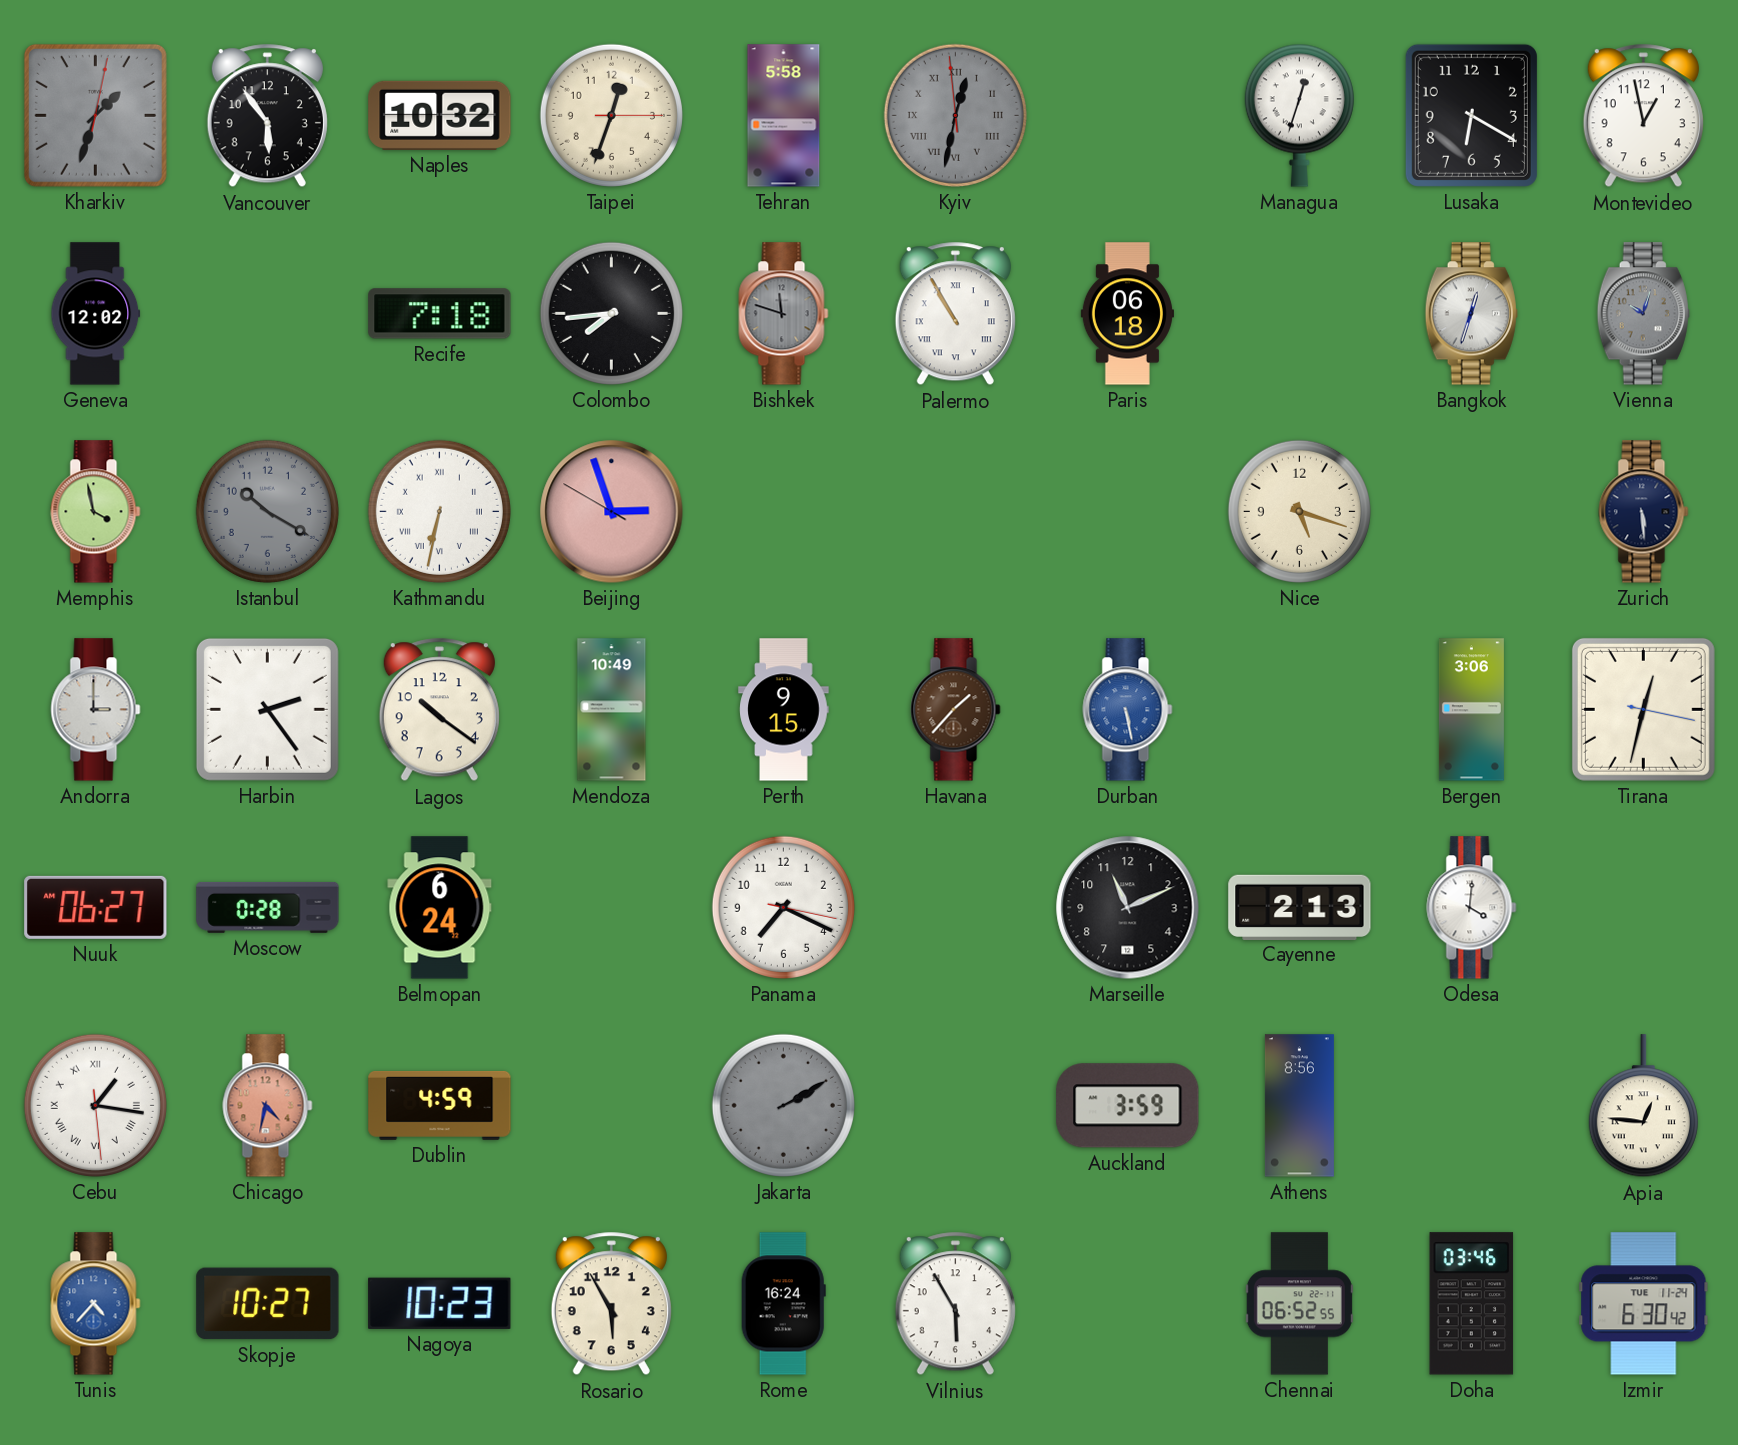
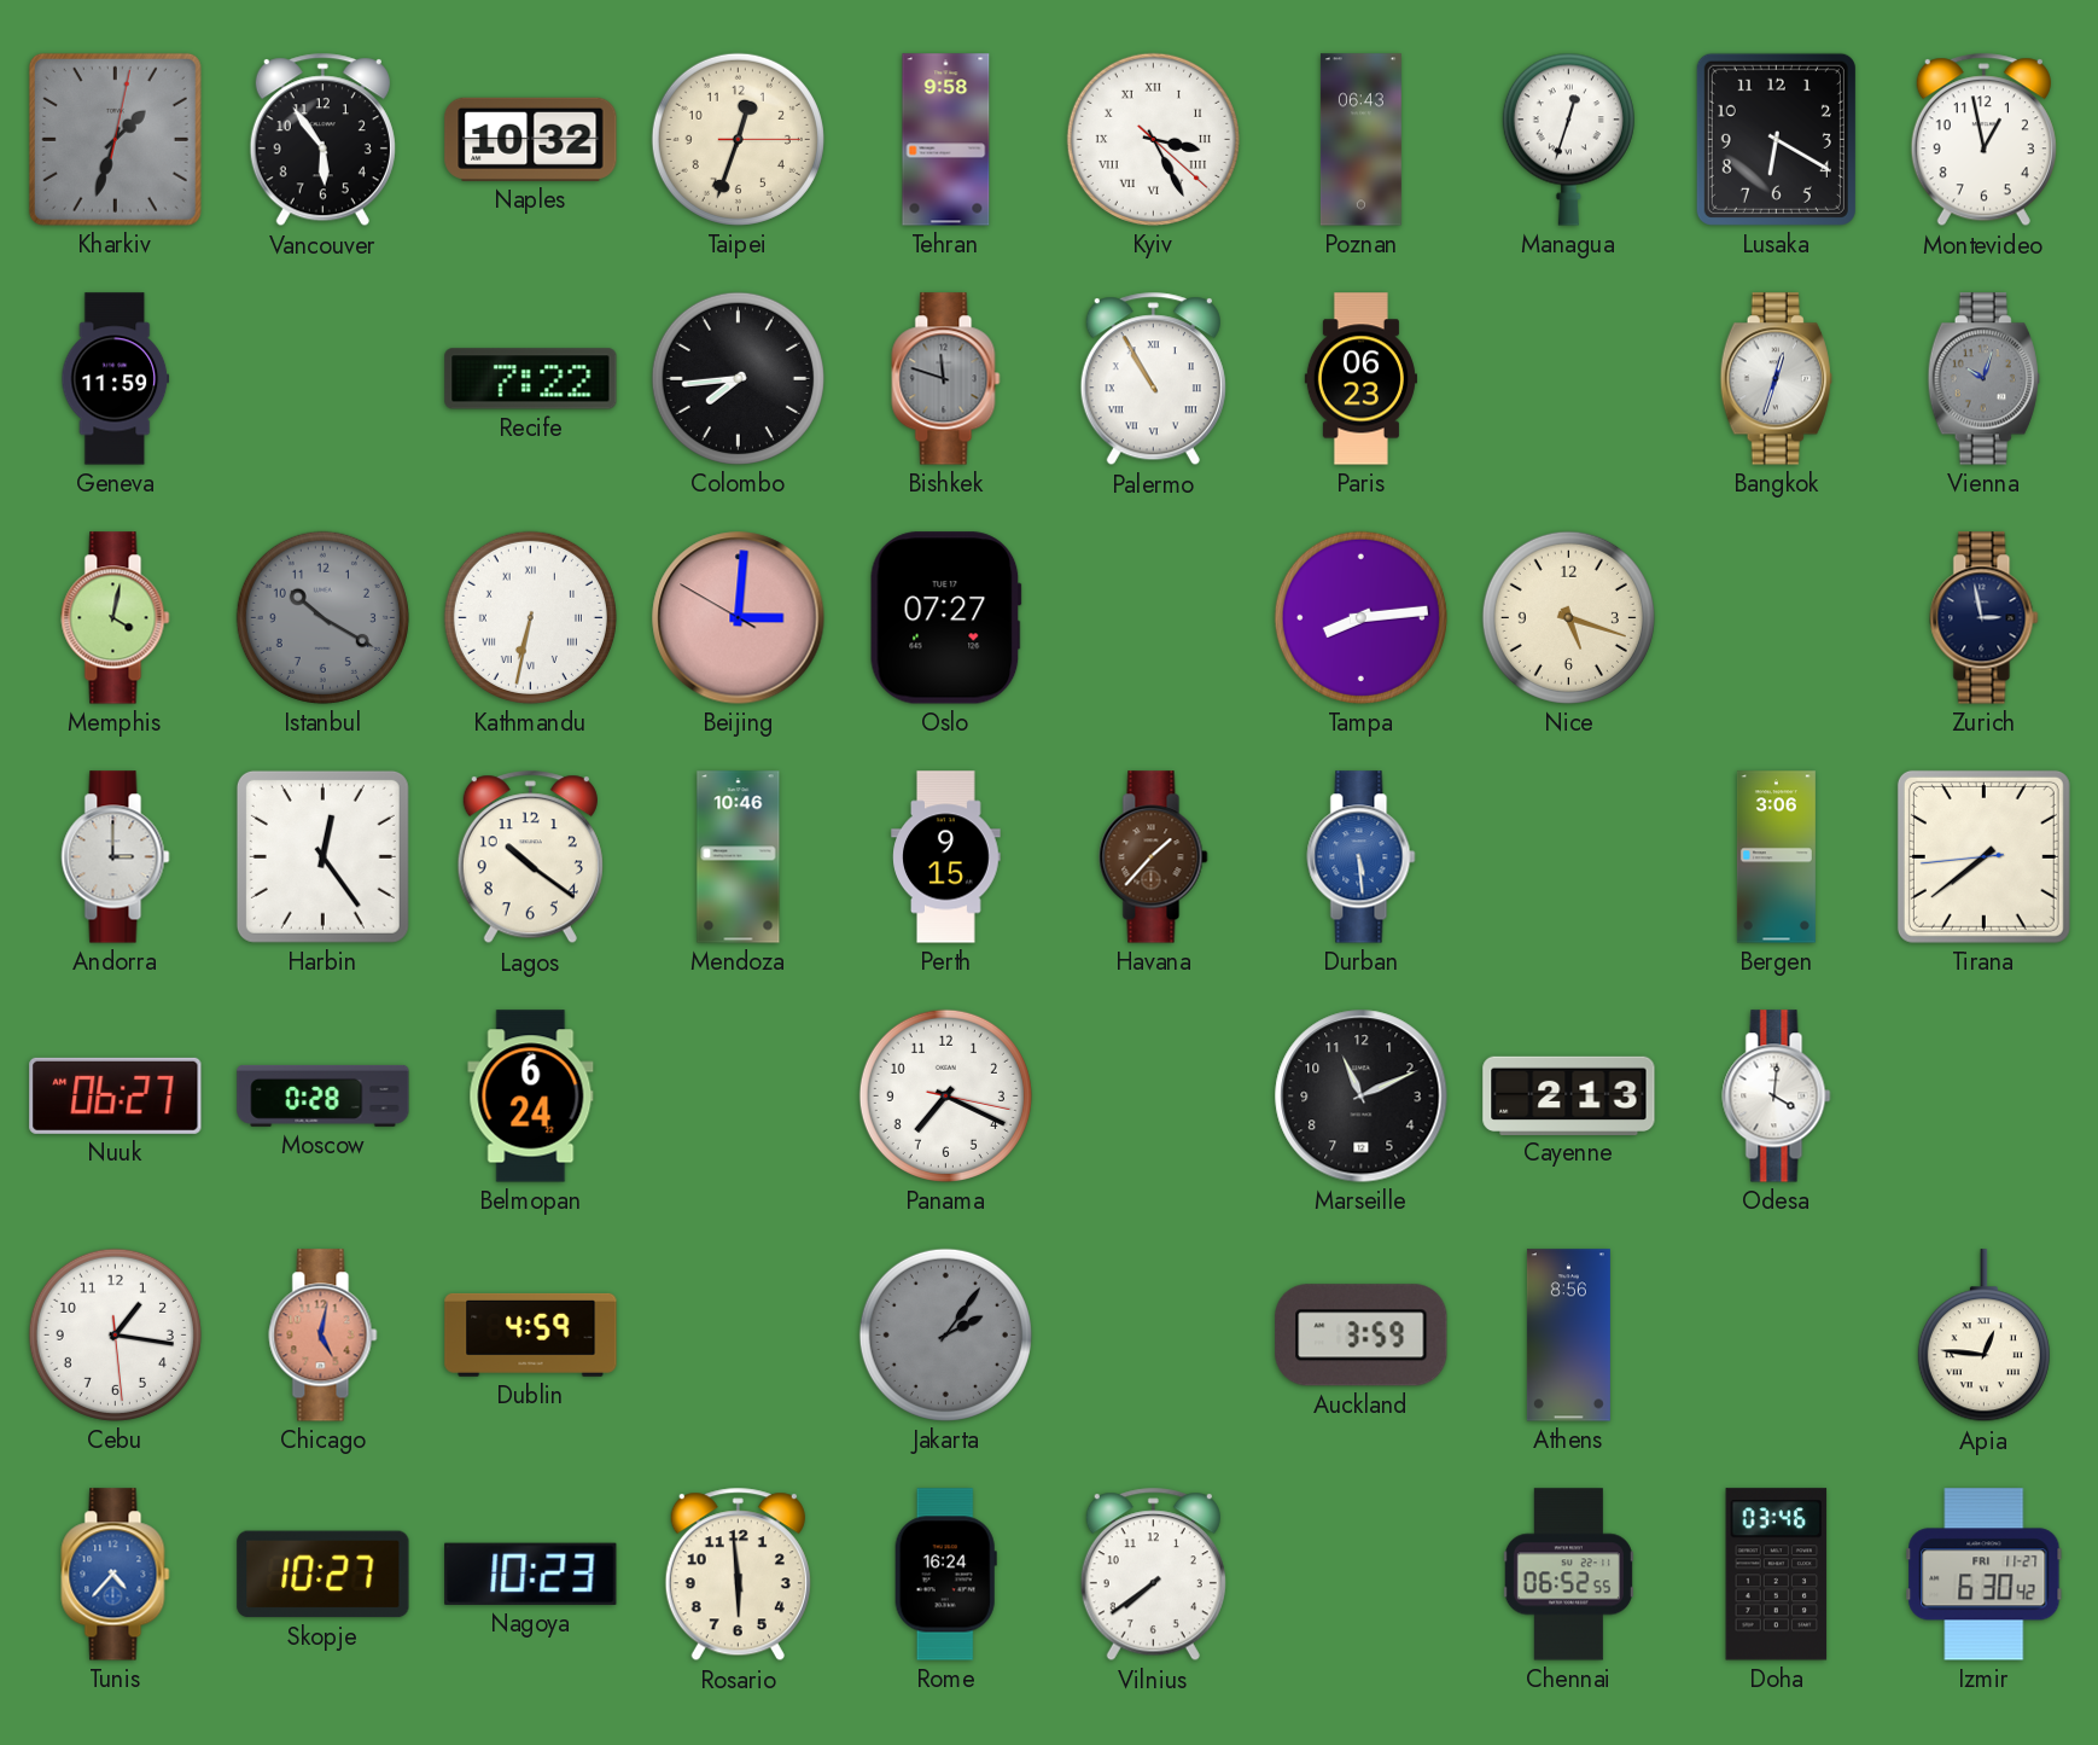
Tehran: 5:58 -> 9:58 (946, 140)
Kyiv: 12:31 -> 3:25 (1153, 139)
Kyiv dial: grey -> white (1153, 139)
Poznan: none -> 06:43 (1360, 140)
Geneva: 12:02 -> 11:59 (116, 379)
Recife: 7:18 -> 7:22 (531, 379)
Paris: 06:18 -> 06:23 (1360, 379)
Memphis: 3:58 -> 4:02 (116, 618)
Beijing: 2:56 -> 3:00 (739, 618)
Oslo: none -> 07:27 (945, 618)
Tampa: none -> 8:14 (1360, 617)
Zurich: 5:29 -> 2:58 (1985, 618)
Harbin: 2:24 -> 12:24 (322, 856)
Mendoza: 10:49 -> 10:46 (739, 857)
Durban: 5:28 -> 5:29 (1362, 857)
Tirana: 12:32 -> 7:38 (1983, 856)
Cebu numerals: Roman -> Arabic (115, 1334)
Chicago: 4:32 -> 5:02 (324, 1336)
Jakarta: 2:10 -> 2:06 (945, 1334)
Rosario: 5:55 -> 5:59 (738, 1575)
Vilnius: 5:55 -> 7:39 (1153, 1575)
Izmir date: TUE 11-24 -> FRI 11-27 (1985, 1575)
